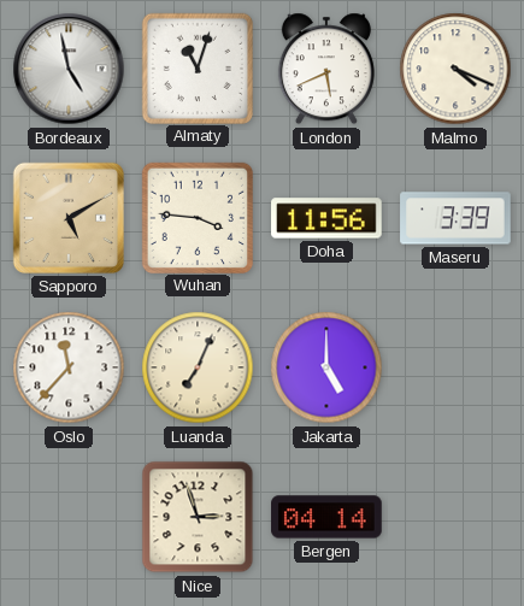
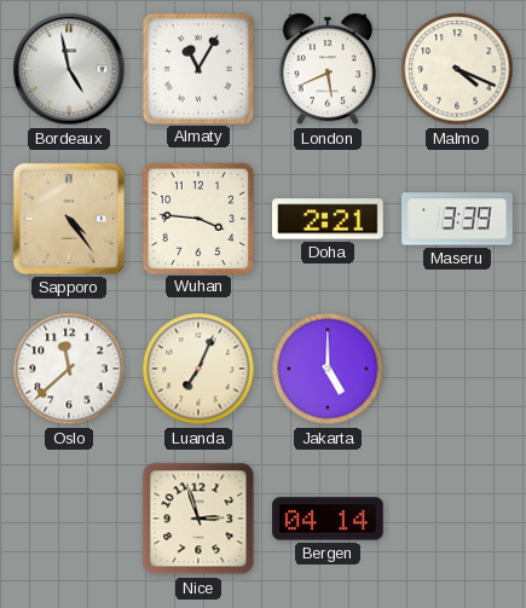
Almaty: 11:03 -> 11:05 (197, 68)
Sapporo: 5:10 -> 4:24 (69, 219)
Doha: 11:56 -> 2:21 (328, 219)
Oslo: 11:37 -> 11:38 (69, 369)
